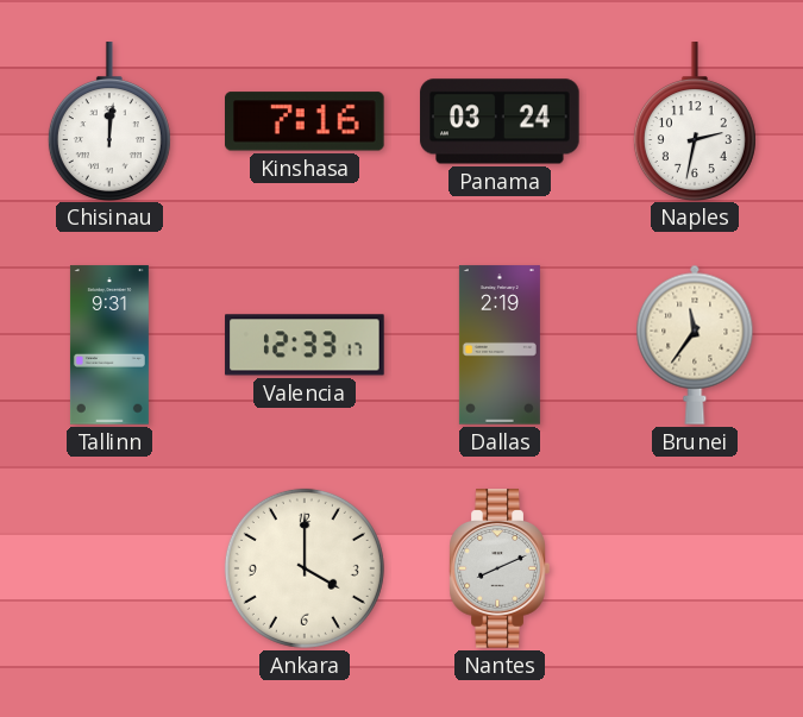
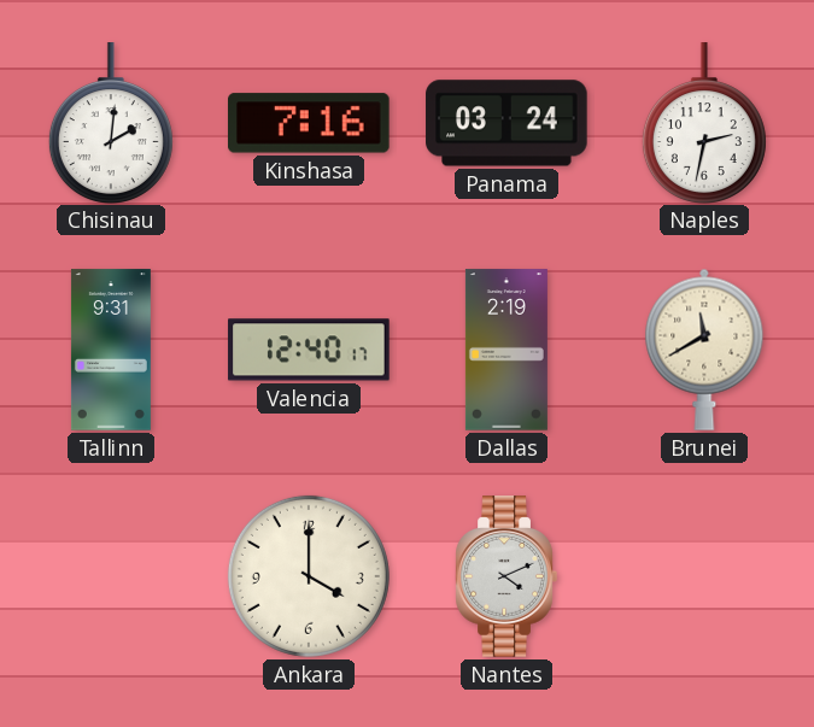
Chisinau: 12:01 -> 2:01 (111, 123)
Valencia: 12:33 -> 12:40 (309, 350)
Brunei: 11:36 -> 11:40 (704, 350)
Nantes: 8:11 -> 4:11 (506, 576)
